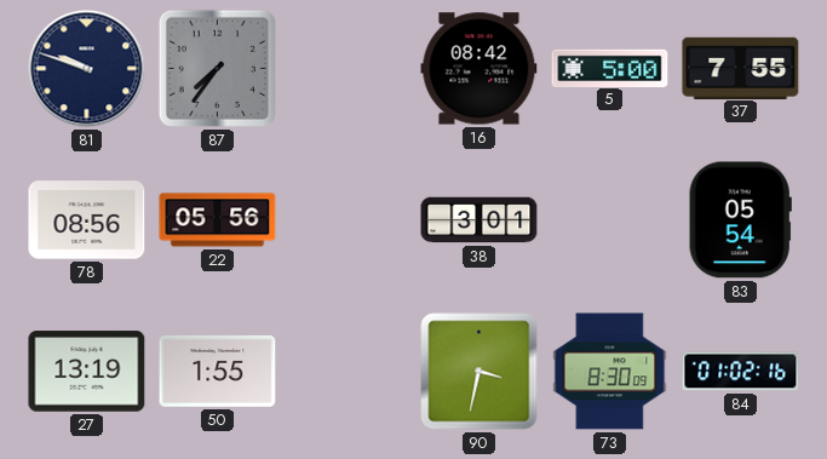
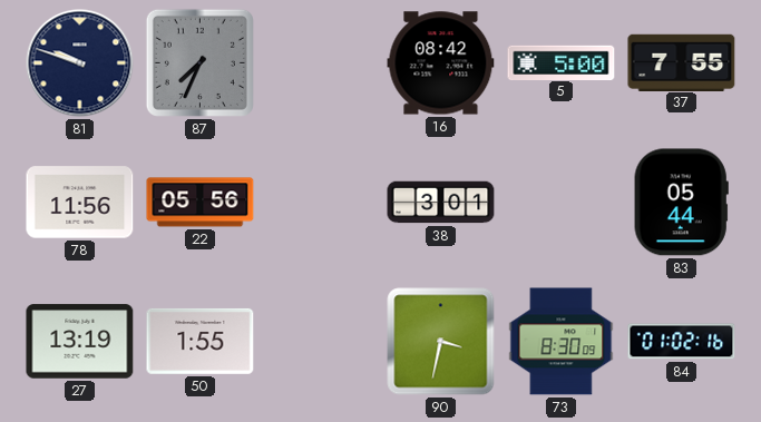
87: 7:36 -> 7:34 (199, 62)
78: 08:56 -> 11:56 (80, 203)
83: 05:54 -> 05:44 (681, 203)
